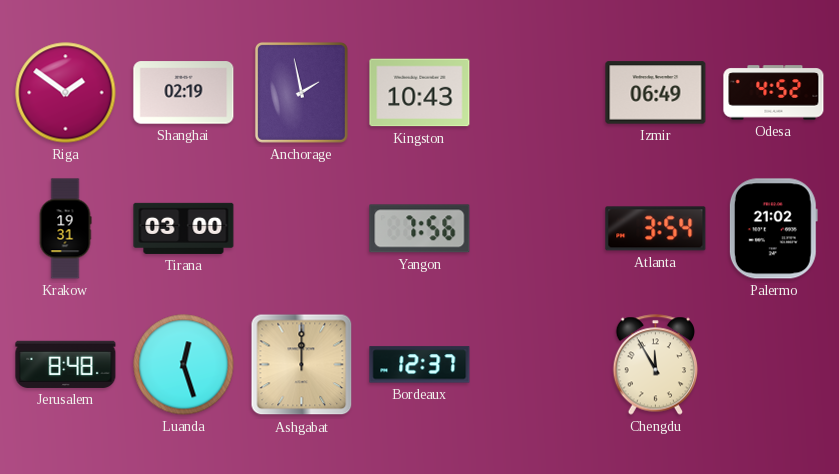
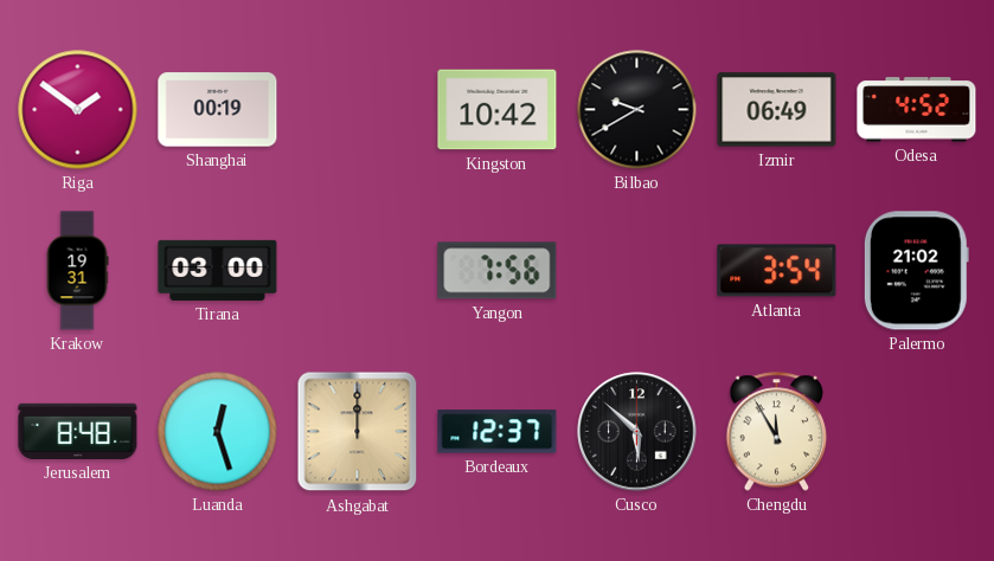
Shanghai: 02:19 -> 00:19 (218, 110)
Anchorage: 1:58 -> none (301, 92)
Kingston: 10:43 -> 10:42 (498, 110)
Bilbao: none -> 9:40 (637, 110)
Cusco: none -> 5:52 (637, 432)
